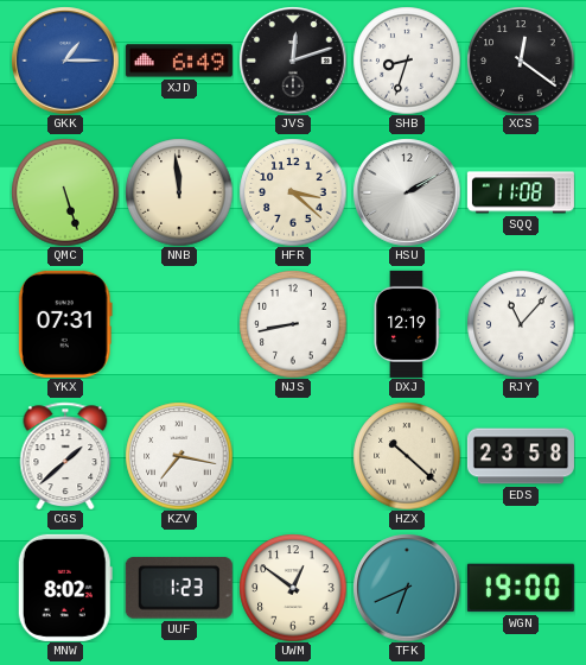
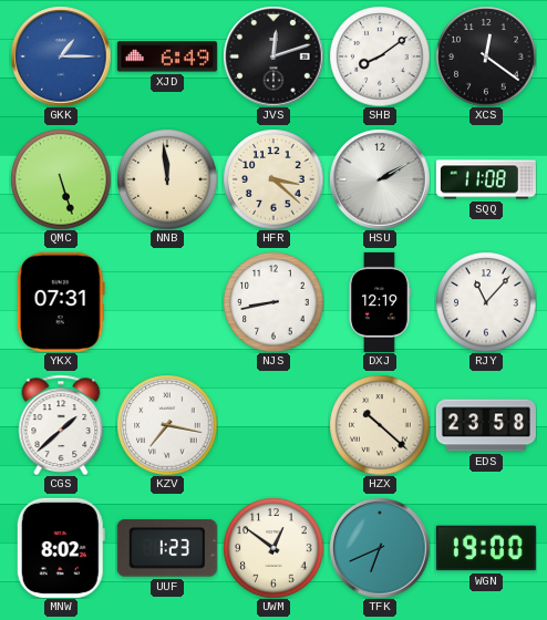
SHB: 8:33 -> 8:09 (380, 56)
